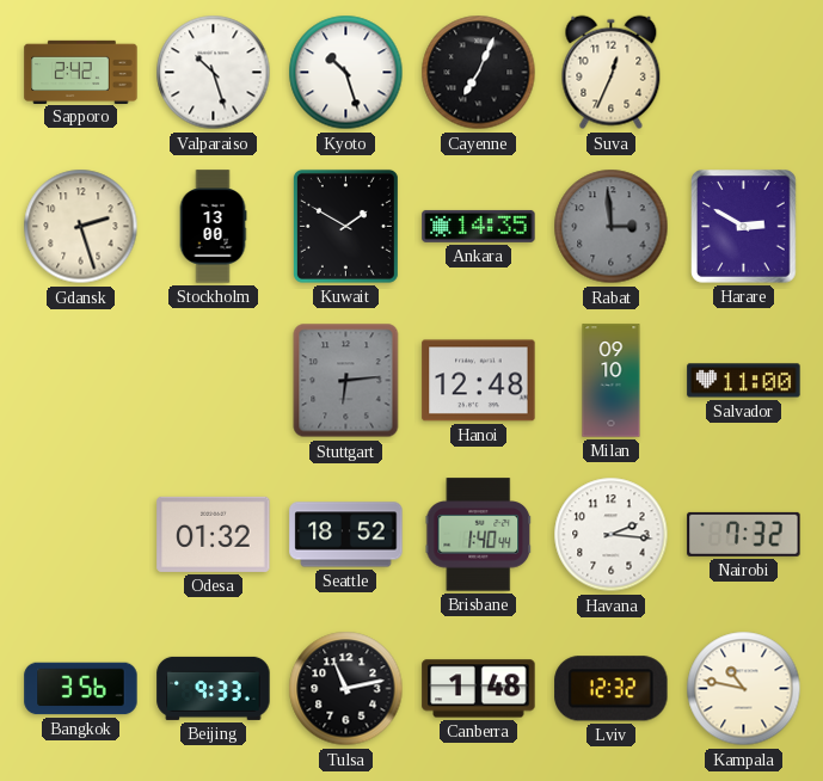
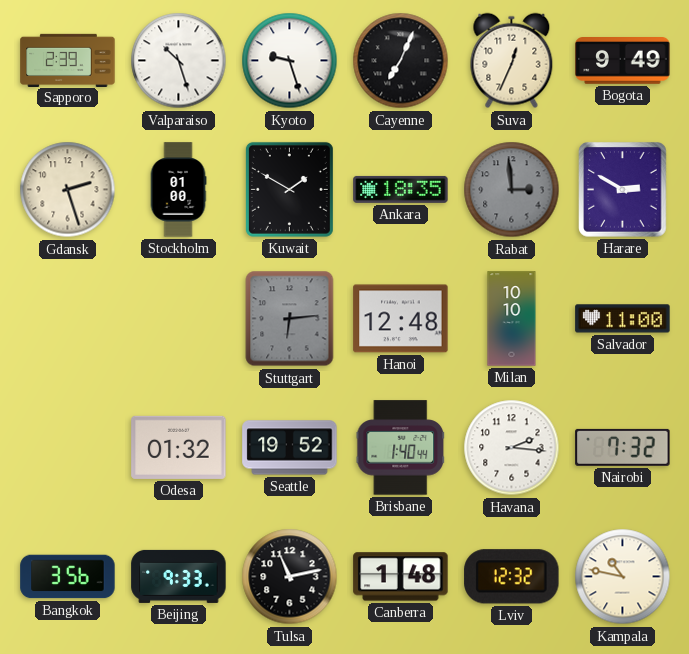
Sapporo: 2:42 -> 2:39 (68, 60)
Kyoto: 10:27 -> 9:27 (290, 61)
Bogota: none -> 9:49 (623, 61)
Stockholm: 13:00 -> 01:00 (178, 190)
Ankara: 14:35 -> 18:35 (401, 189)
Milan: 09:10 -> 10:10 (512, 319)
Seattle: 18:52 -> 19:52 (290, 448)
